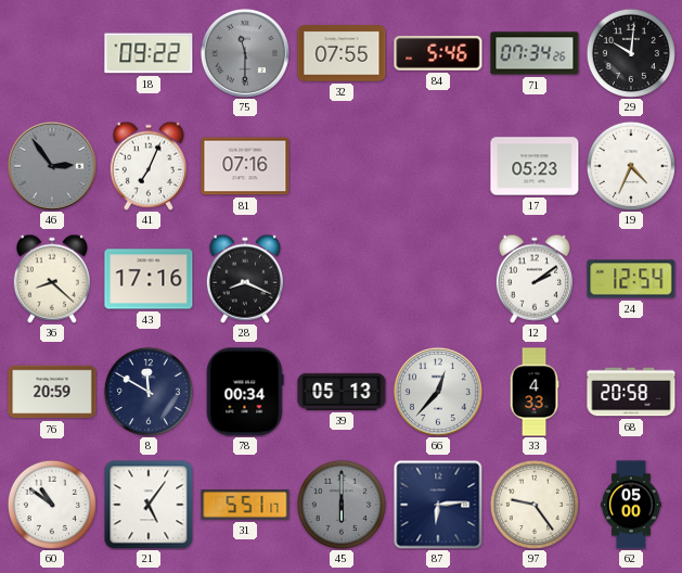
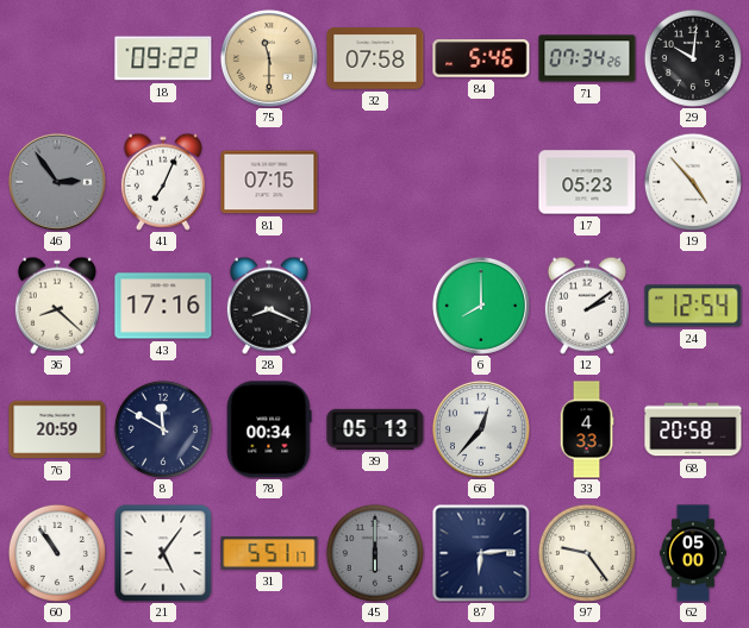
75 dial: grey -> champagne (269, 58)
32: 07:55 -> 07:58 (375, 58)
81: 07:16 -> 07:15 (269, 182)
19: 4:34 -> 4:53 (693, 182)
6: none -> 8:00 (481, 306)
60: 10:51 -> 10:54 (57, 553)
